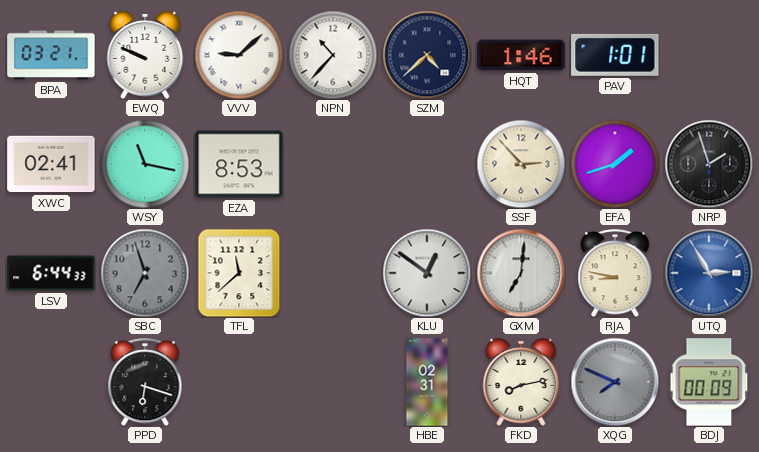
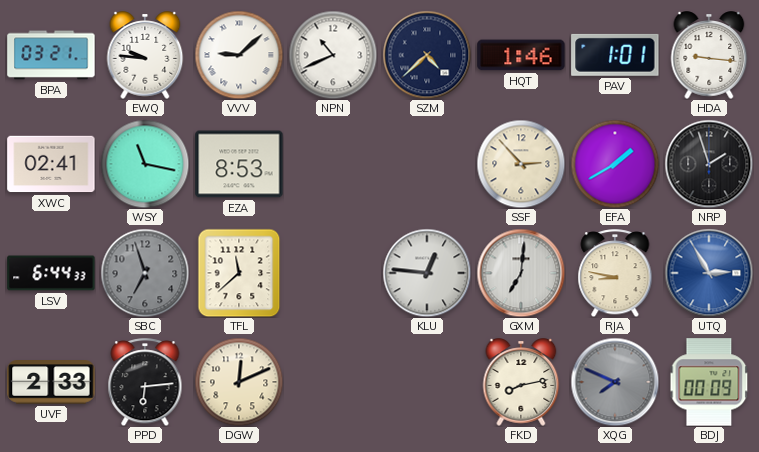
EWQ: 9:49 -> 9:46 (145, 55)
NPN: 10:37 -> 10:41 (333, 55)
HDA: none -> 9:16 (709, 55)
EFA: 1:42 -> 1:40 (615, 164)
KLU: 12:51 -> 12:46 (427, 273)
UVF: none -> 2:33 (51, 383)
PPD: 6:18 -> 6:14 (145, 382)
DGW: none -> 12:11 (239, 382)
HBE: 02:31 -> none (427, 382)
